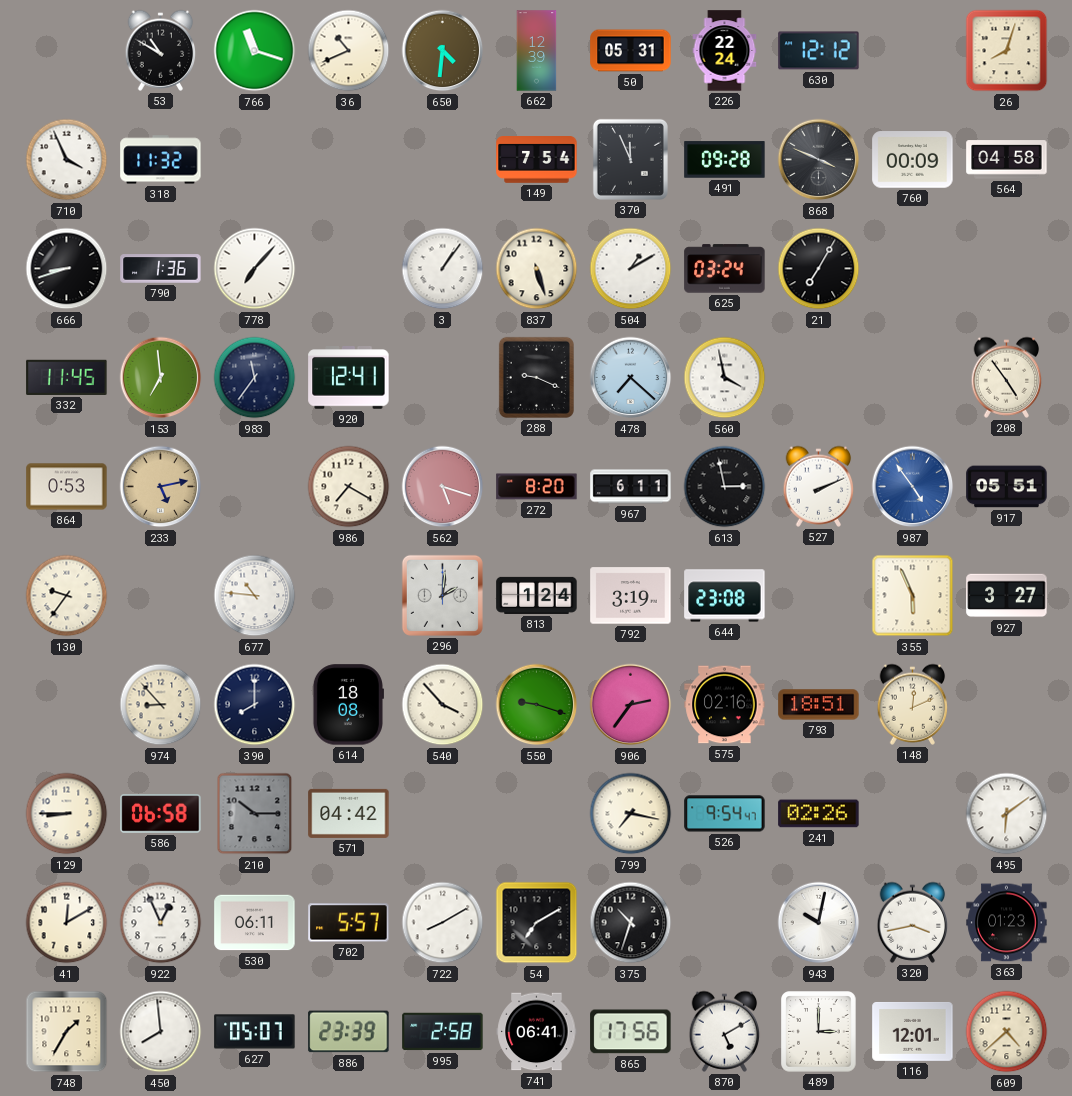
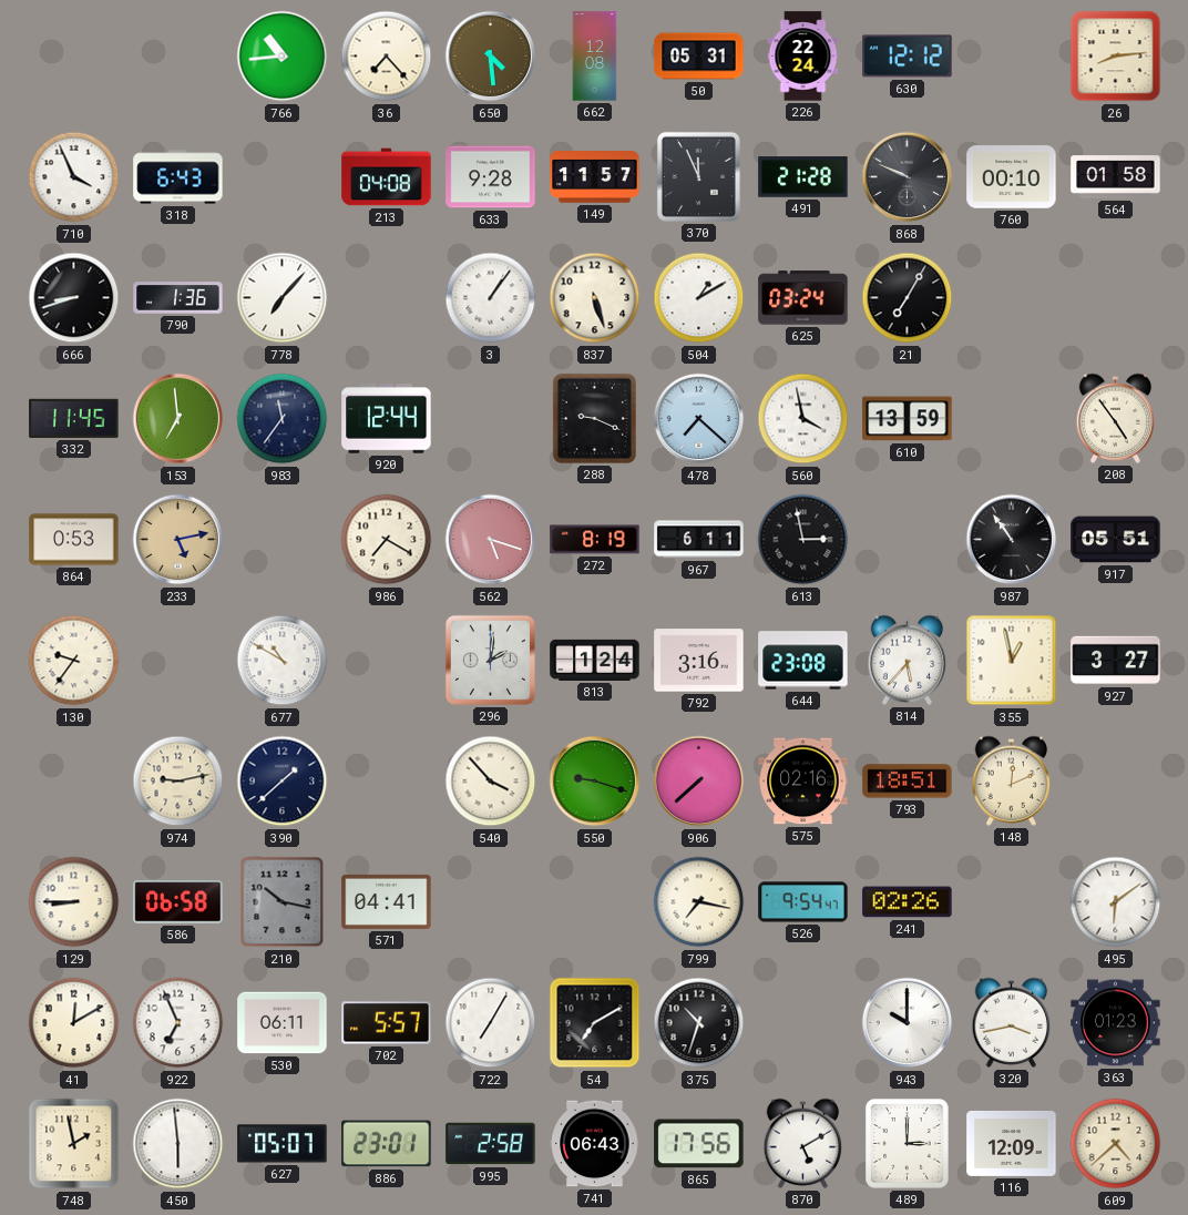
53: 10:50 -> none (161, 50)
766: 11:18 -> 10:44 (283, 57)
36: 10:41 -> 7:23 (387, 57)
650: 4:31 -> 4:29 (491, 57)
662: 12:39 -> 12:08 (595, 57)
26: 8:03 -> 8:14 (1116, 57)
318: 11:32 -> 6:43 (178, 177)
213: none -> 04:08 (387, 177)
633: none -> 9:28 (491, 177)
149: 7:54 -> 11:57 (595, 177)
491: 09:28 -> 21:28 (803, 177)
868: 3:49 -> 9:49 (908, 177)
760: 00:09 -> 00:10 (1012, 177)
564: 04:58 -> 01:58 (1116, 177)
920: 12:41 -> 12:44 (387, 419)
610: none -> 13:59 (908, 419)
272: 8:20 -> 8:19 (595, 540)
527: 2:11 -> none (819, 486)
987: 4:54 -> 10:54 (1012, 540)
987 dial: blue -> black (1012, 540)
677: 10:46 -> 10:50 (283, 661)
792: 3:19 -> 3:16 (699, 661)
814: none -> 5:37 (908, 660)
355: 5:56 -> 12:58 (1012, 661)
974: 8:53 -> 9:13 (178, 782)
390: 8:00 -> 1:38 (283, 782)
614: 18:08 -> none (348, 705)
906: 2:36 -> 7:38 (699, 782)
210: 10:15 -> 10:17 (283, 902)
571: 04:42 -> 04:41 (387, 901)
922: 12:56 -> 6:56 (178, 1023)
722: 8:10 -> 7:05 (491, 1023)
943: 10:02 -> 10:00 (908, 1023)
748: 1:35 -> 1:58 (74, 1144)
450: 7:59 -> 5:59 (178, 1144)
886: 23:39 -> 23:01 (387, 1144)
741: 06:41 -> 06:43 (595, 1144)
116: 12:01 -> 12:09 (1012, 1143)
